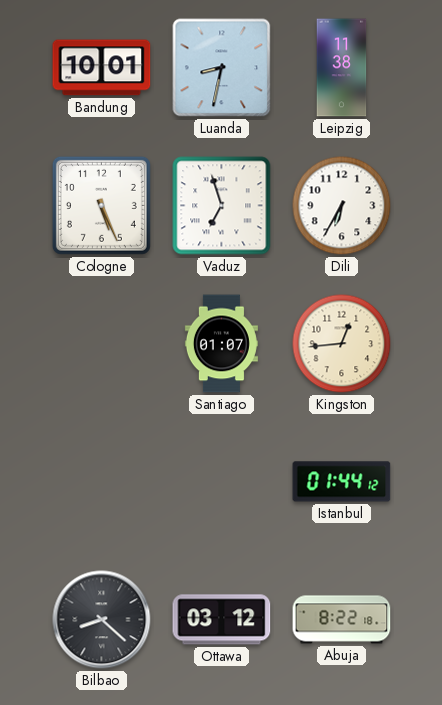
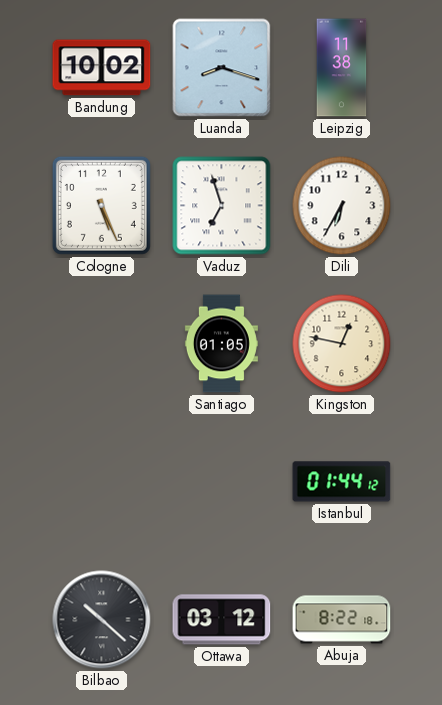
Bandung: 10:01 -> 10:02 (102, 68)
Luanda: 8:32 -> 8:18 (222, 68)
Santiago: 01:07 -> 01:05 (221, 344)
Kingston: 12:44 -> 12:47 (342, 344)
Bilbao: 8:22 -> 10:22 (102, 620)
